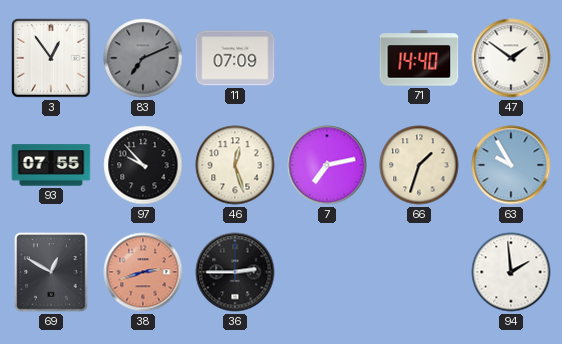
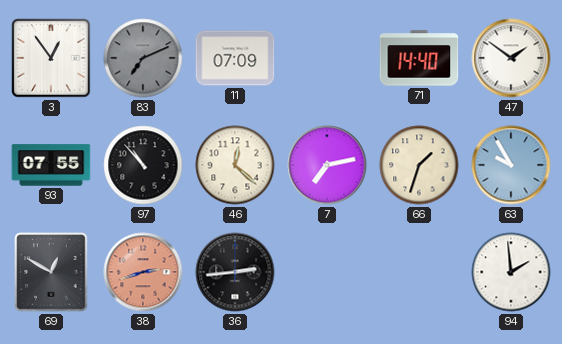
97: 9:53 -> 10:53 (143, 165)
46: 12:27 -> 12:22 (235, 165)
36: 2:45 -> 2:44 (235, 272)
